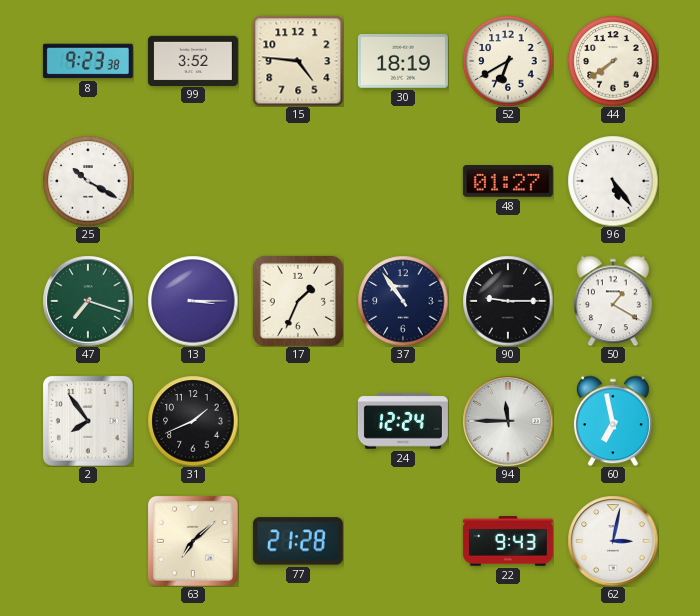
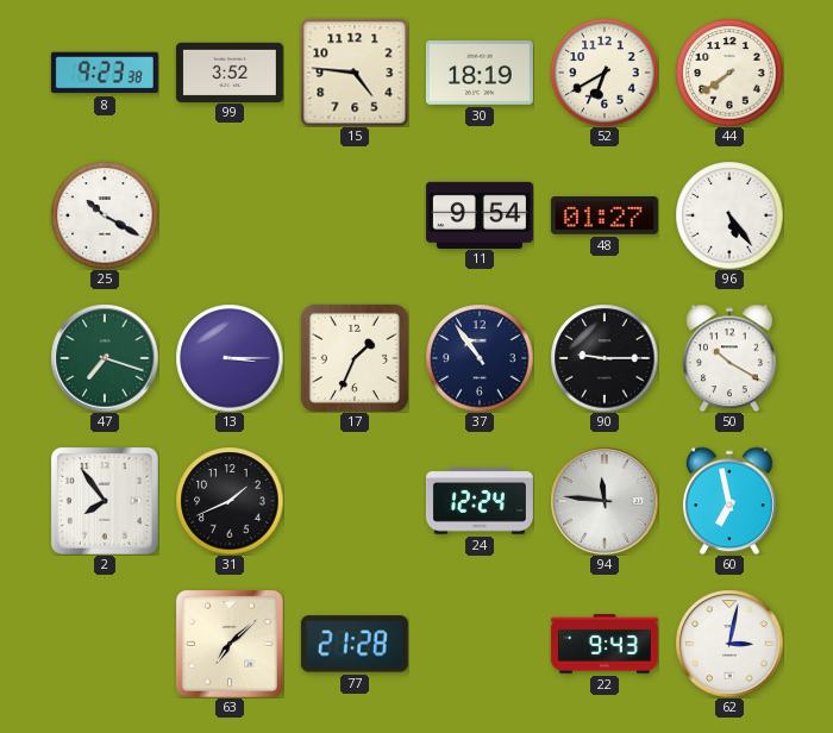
11: none -> 9:54 (480, 214)
50: 1:20 -> 10:20 (729, 358)
94: 11:45 -> 11:46 (605, 501)
